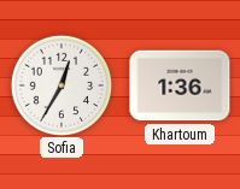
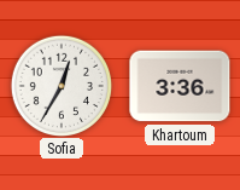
Khartoum: 1:36 -> 3:36 (180, 86)
